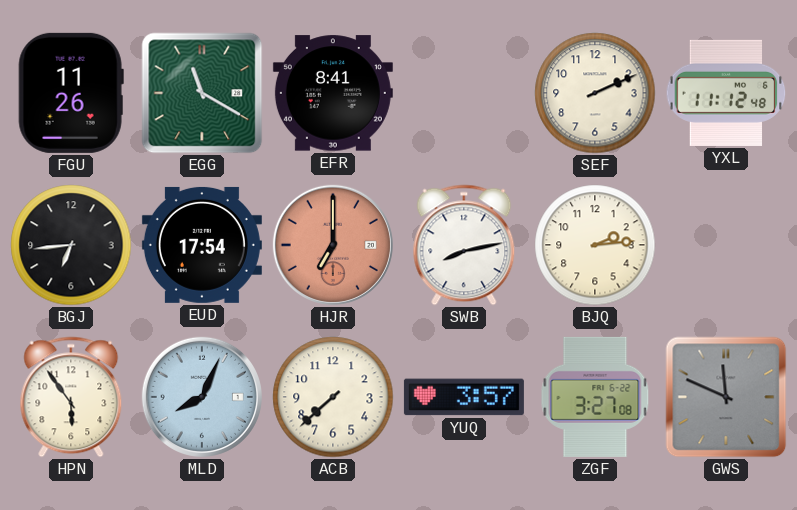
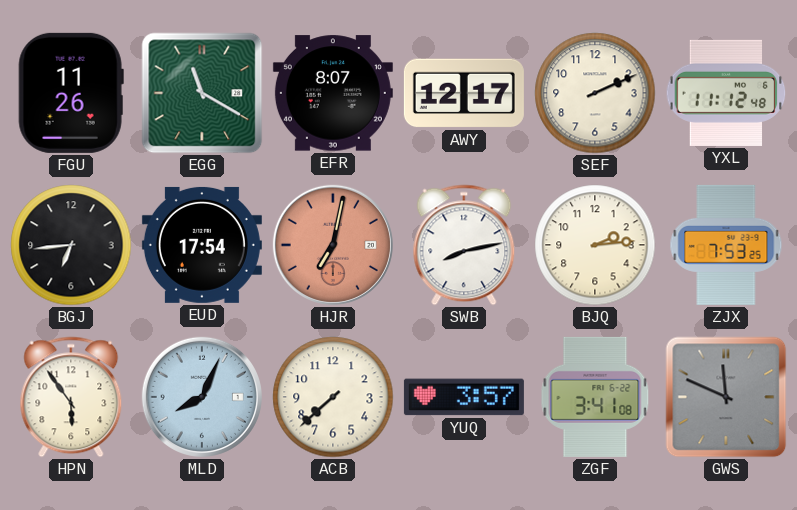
EFR: 8:41 -> 8:07 (333, 93)
AWY: none -> 12:17 (464, 93)
HJR: 7:00 -> 7:02 (333, 245)
ZJX: none -> 7:53 (726, 245)
ZGF: 3:27 -> 3:41 (595, 397)
